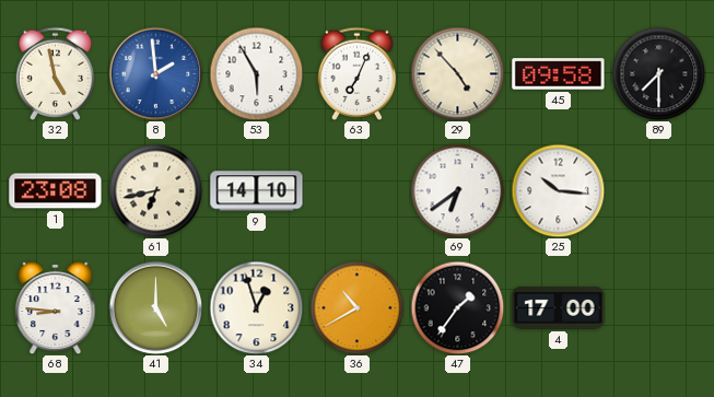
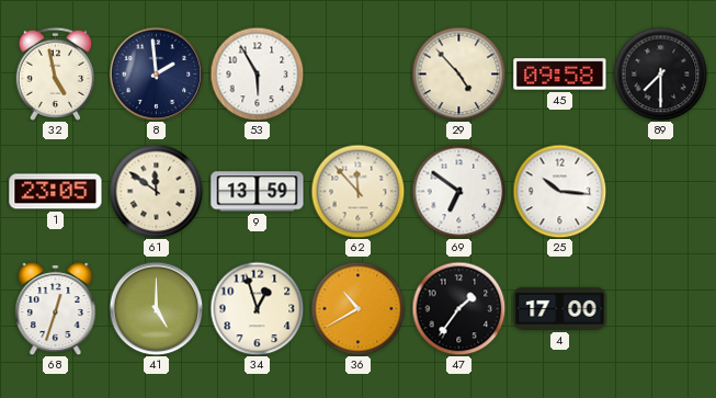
8 dial: blue -> navy (156, 73)
63: 7:04 -> none (356, 73)
1: 23:08 -> 23:05 (56, 192)
61: 6:43 -> 11:51 (156, 191)
9: 14:10 -> 13:59 (258, 192)
62: none -> 11:53 (357, 191)
69: 6:39 -> 6:51 (458, 191)
68: 8:46 -> 12:33 (56, 308)
